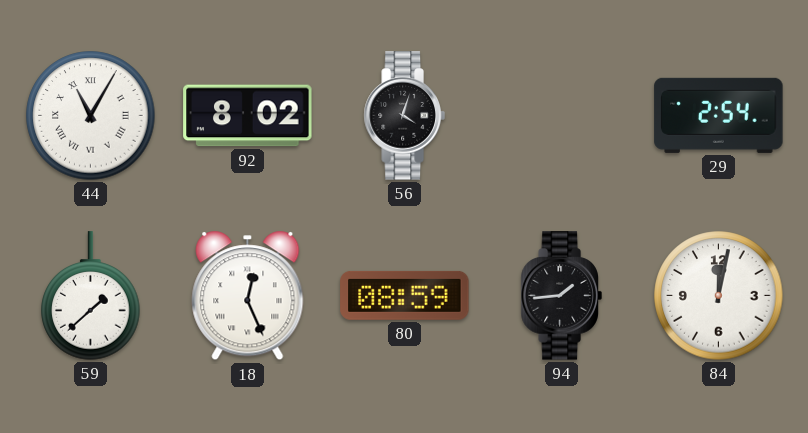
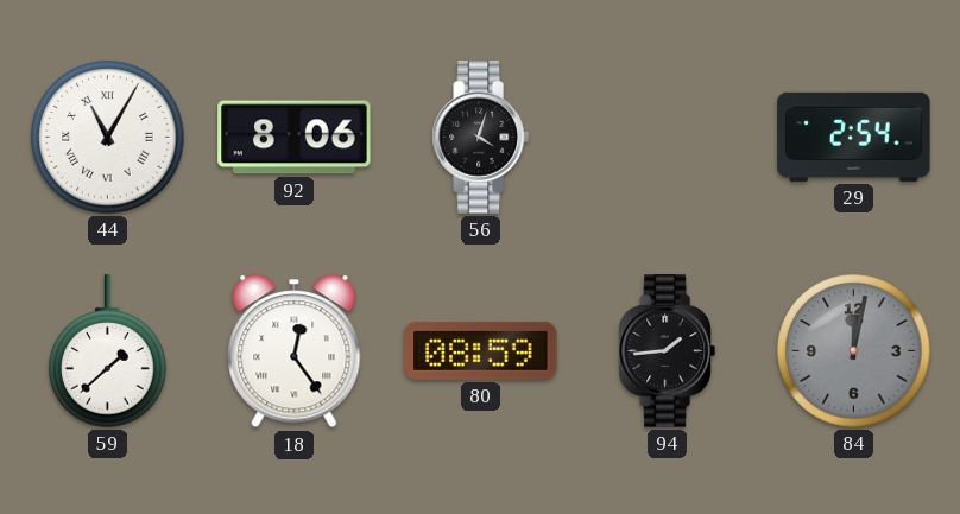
92: 8:02 -> 8:06 (295, 138)
18: 12:26 -> 12:24 (295, 351)
84 dial: white -> grey (854, 351)
